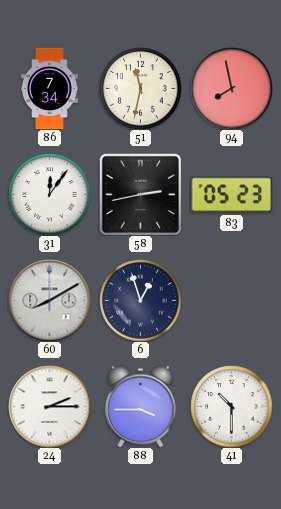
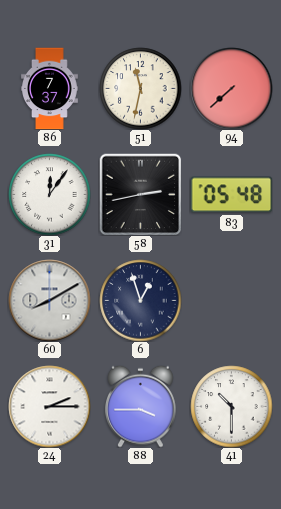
86: 7:34 -> 7:37 (50, 88)
94: 7:58 -> 7:38 (231, 88)
83: 05:23 -> 05:48 (231, 195)
